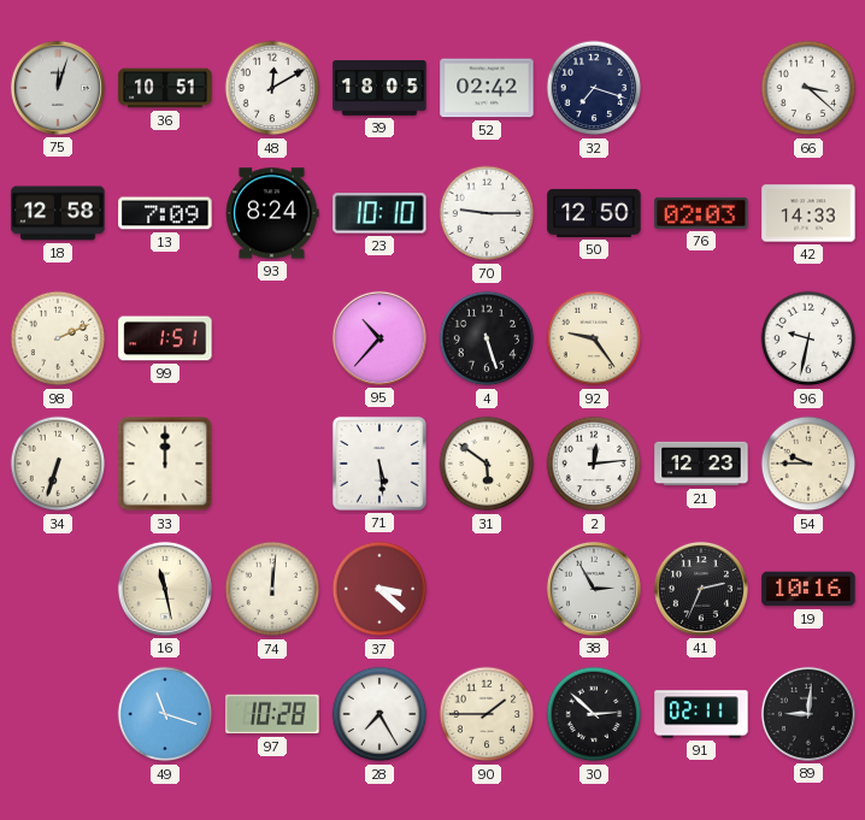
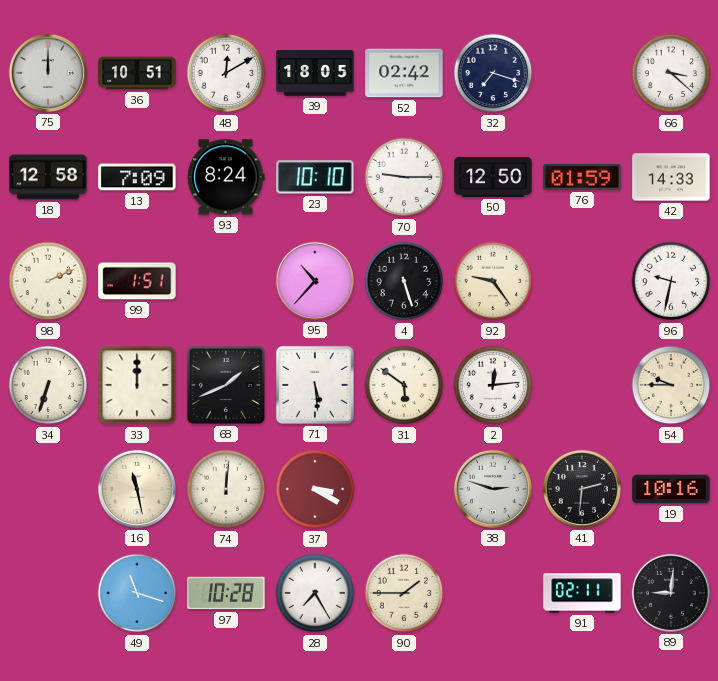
75: 12:03 -> 12:00 (48, 73)
76: 02:03 -> 01:59 (582, 177)
68: none -> 1:41 (226, 385)
21: 12:23 -> none (701, 464)
37: 3:22 -> 3:20 (315, 489)
38: 2:55 -> 2:48 (493, 489)
41: 2:34 -> 2:31 (582, 489)
30: 2:52 -> none (594, 714)
